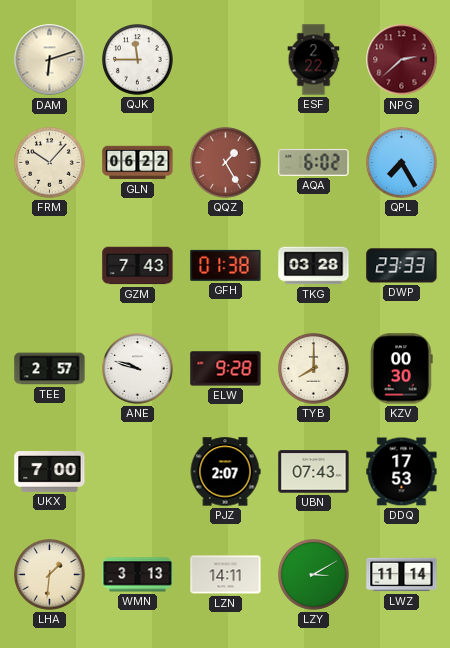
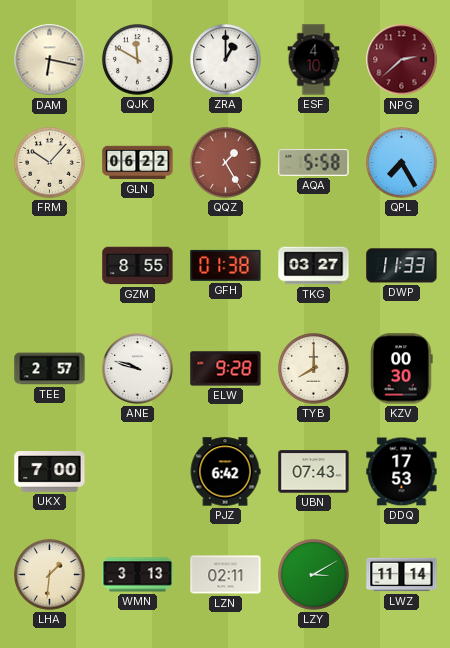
DAM: 6:12 -> 6:17 (50, 60)
QJK: 11:45 -> 11:50 (138, 60)
ZRA: none -> 1:00 (226, 60)
ESF: 2:22 -> 4:10 (314, 60)
AQA: 6:02 -> 5:58 (314, 162)
GZM: 7:43 -> 8:55 (138, 266)
TKG: 03:28 -> 03:27 (314, 266)
DWP: 23:33 -> 11:33 (402, 266)
PJZ: 2:07 -> 6:42 (225, 472)
LZN: 14:11 -> 02:11 (226, 575)
